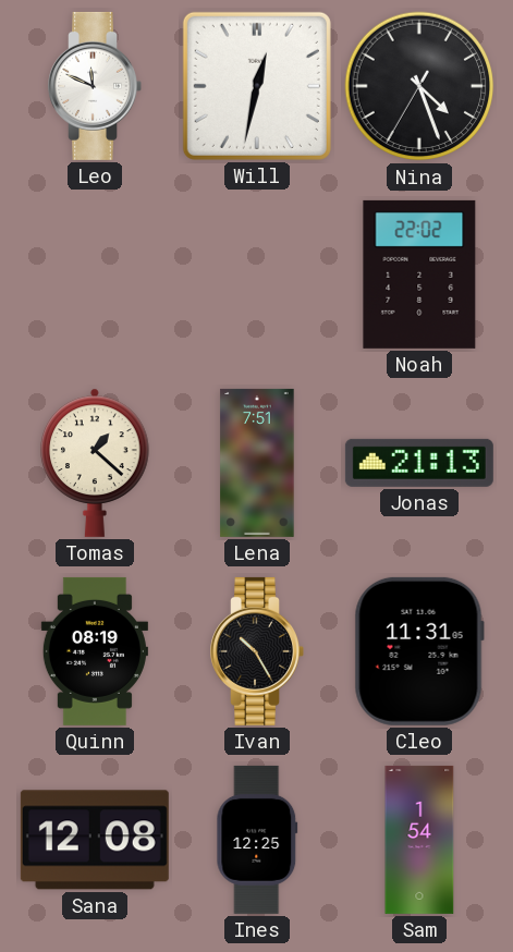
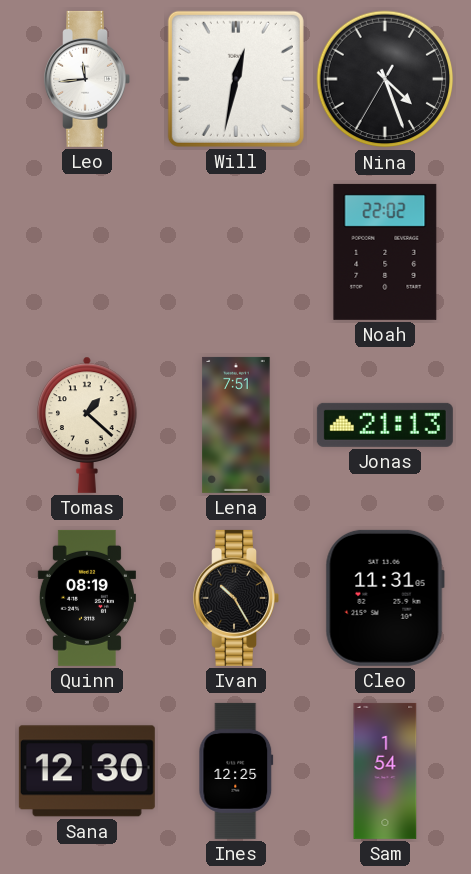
Leo: 11:49 -> 11:44 (87, 79)
Sana: 12:08 -> 12:30 (87, 771)
